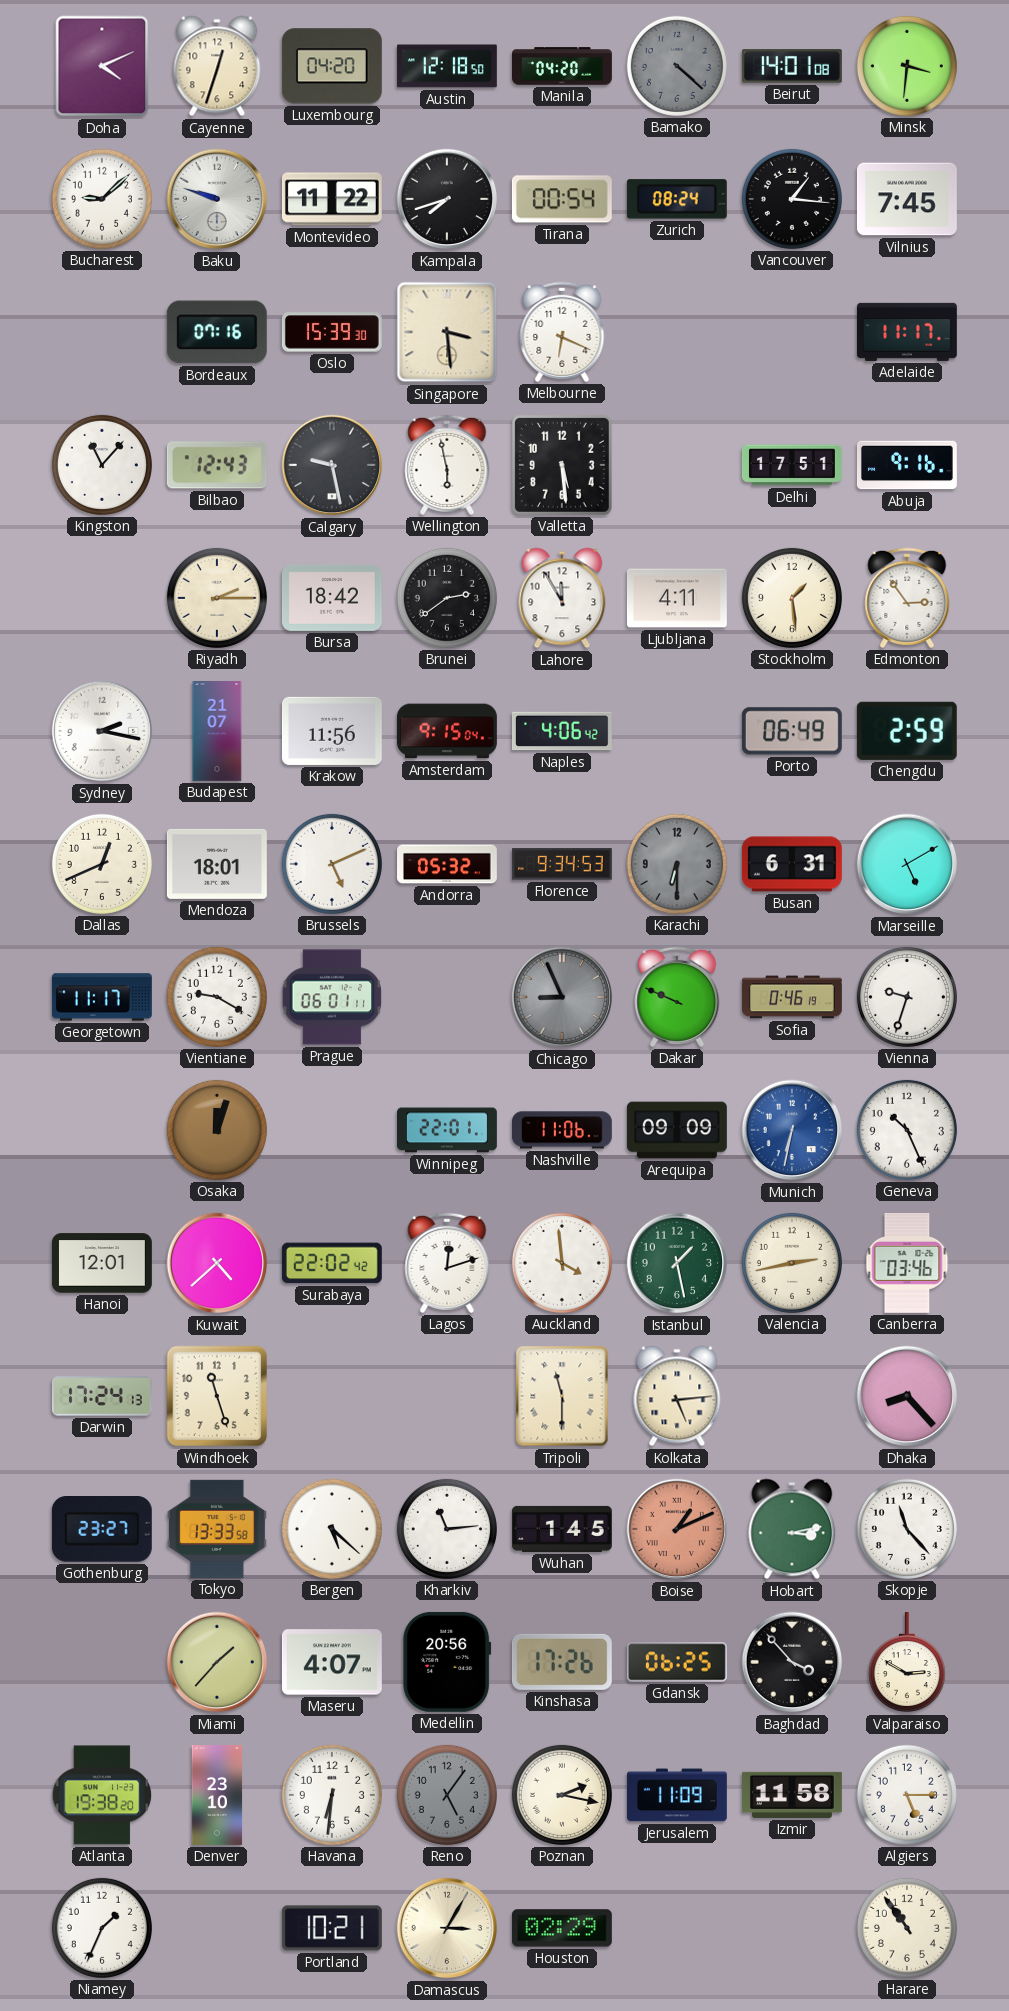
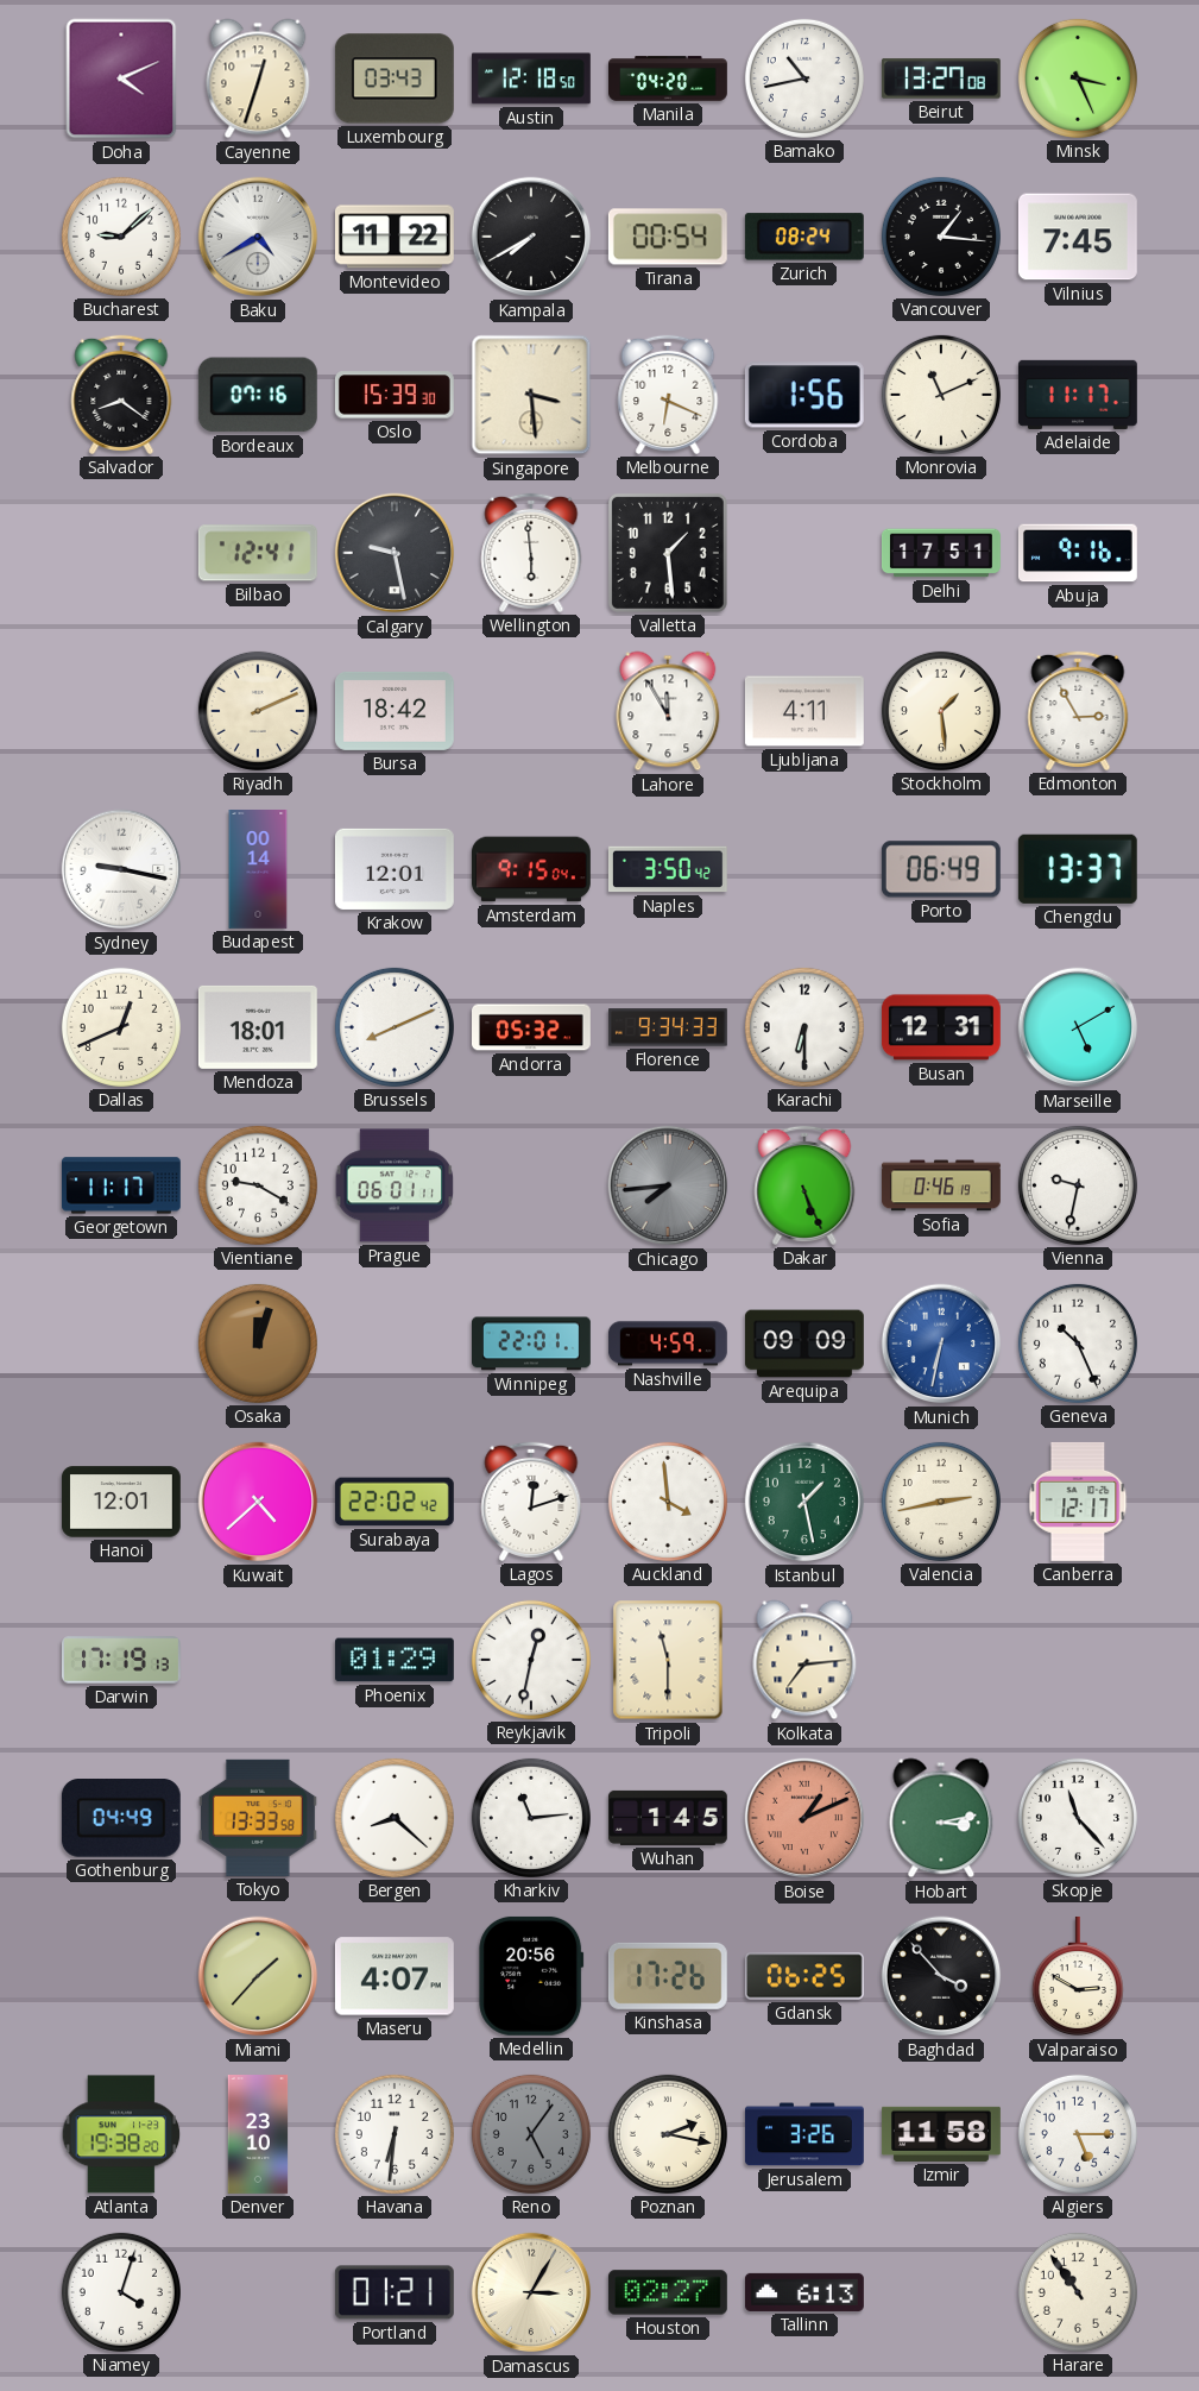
Luxembourg: 04:20 -> 03:43 (395, 78)
Bamako: 4:22 -> 10:43 (804, 78)
Bamako dial: grey -> white (804, 78)
Beirut: 14:01 -> 13:27 (941, 78)
Minsk: 3:31 -> 3:26 (1078, 78)
Baku: 9:48 -> 4:40 (258, 237)
Kampala: 7:42 -> 7:40 (531, 237)
Salvador: none -> 8:21 (121, 395)
Cordoba: none -> 1:56 (804, 395)
Monrovia: none -> 11:11 (941, 395)
Kingston: 11:07 -> none (102, 465)
Bilbao: 12:43 -> 12:41 (258, 553)
Wellington: 5:58 -> 5:59 (531, 553)
Valletta: 5:29 -> 1:29 (668, 553)
Riyadh: 2:15 -> 2:11 (258, 711)
Brunei: 2:39 -> none (447, 598)
Edmonton: 2:54 -> 2:55 (1078, 711)
Sydney: 2:17 -> 9:17 (121, 869)
Budapest: 21:07 -> 00:14 (258, 870)
Krakow: 11:56 -> 12:01 (395, 869)
Naples: 4:06 -> 3:50 (668, 869)
Chengdu: 2:59 -> 13:37 (1078, 869)
Brussels: 5:11 -> 8:11 (395, 1027)
Florence: 9:34:53 -> 9:34:33 (668, 1027)
Karachi dial: grey -> white (804, 1027)
Busan: 6:31 -> 12:31 (941, 1027)
Chicago: 8:56 -> 7:44 (668, 1185)
Dakar: 9:49 -> 5:26 (804, 1185)
Vienna: 9:33 -> 9:32 (1078, 1185)
Nashville: 11:06 -> 4:59 (668, 1344)
Canberra: 03:46 -> 12:17 (1078, 1502)
Darwin: 17:24 -> 17:19 (121, 1660)
Windhoek: 11:27 -> none (217, 1396)
Phoenix: none -> 01:29 (395, 1660)
Reykjavik: none -> 12:32 (531, 1660)
Kolkata: 5:14 -> 7:14 (804, 1660)
Dhaka: 8:23 -> none (907, 1396)
Gothenburg: 23:27 -> 04:49 (121, 1819)
Bergen: 5:22 -> 8:22 (395, 1818)
Jerusalem: 11:09 -> 3:26 (804, 2134)
Niamey: 1:34 -> 4:03 (121, 2292)
Portland: 10:21 -> 01:21 (395, 2292)
Houston: 02:29 -> 02:27 (668, 2292)
Tallinn: none -> 6:13 (804, 2292)
